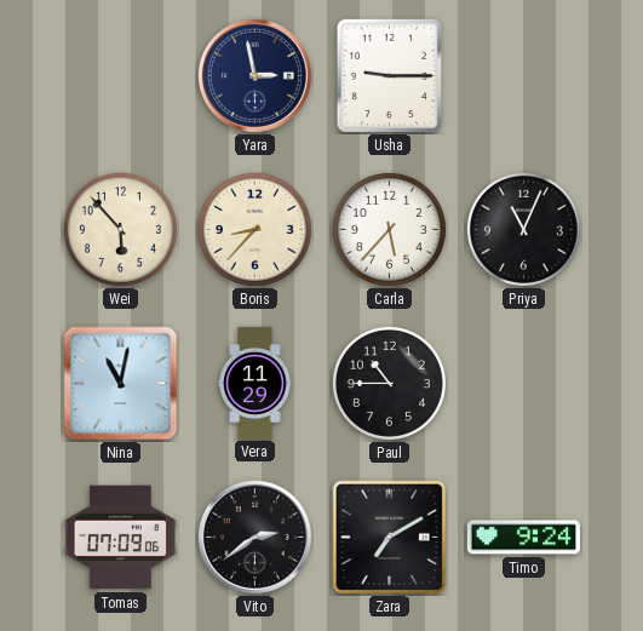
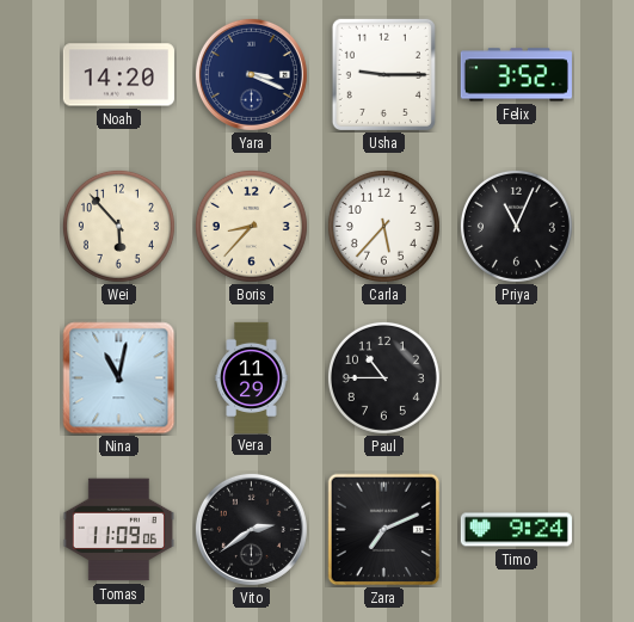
Noah: none -> 14:20 (118, 75)
Yara: 2:58 -> 3:19 (251, 74)
Felix: none -> 3:52 (516, 75)
Tomas: 07:09 -> 11:09 (118, 530)
Zara: 7:10 -> 7:11 (384, 530)
